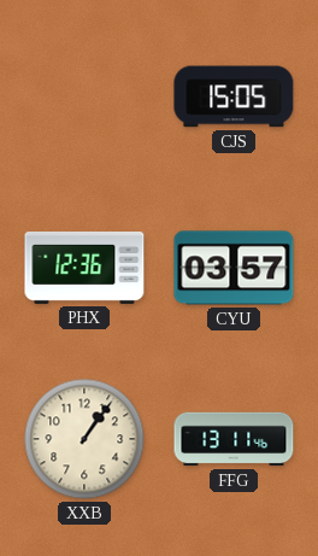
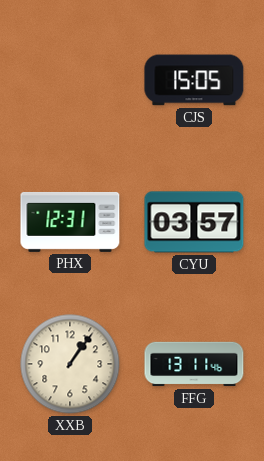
PHX: 12:36 -> 12:31 (70, 222)
